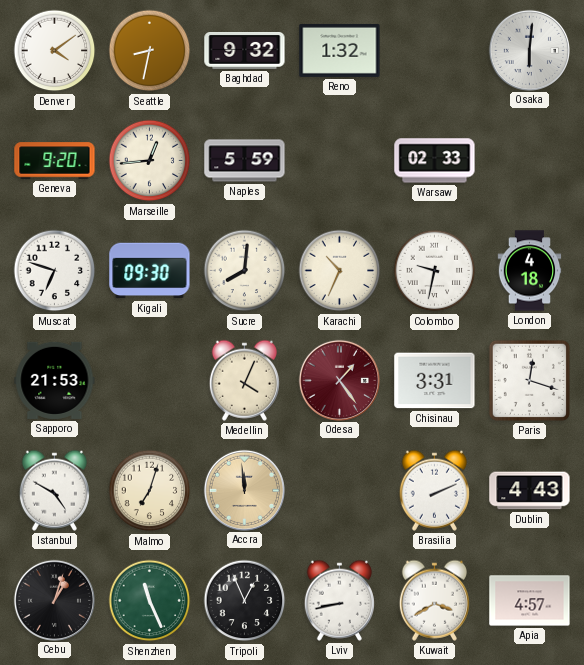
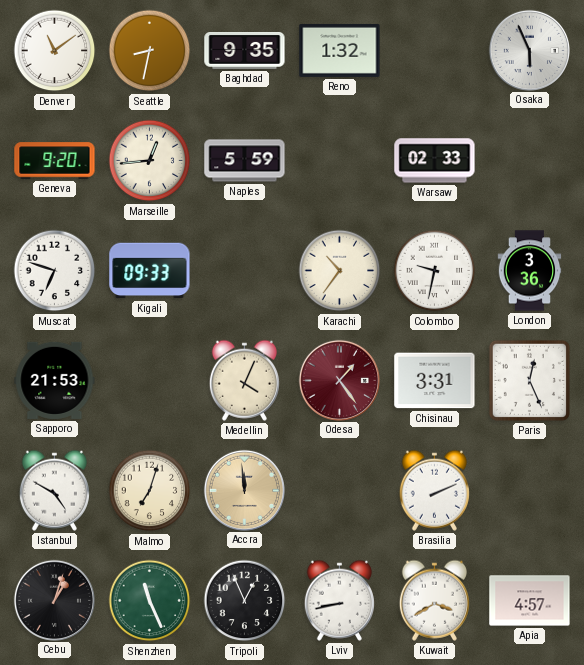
Denver: 4:09 -> 11:09 (55, 51)
Baghdad: 9:32 -> 9:35 (245, 51)
Osaka: 6:01 -> 5:56 (529, 50)
Kigali: 09:30 -> 09:33 (150, 271)
Sucre: 8:01 -> none (245, 271)
Karachi: 10:34 -> 10:36 (340, 271)
London: 4:18 -> 3:36 (530, 271)
Paris: 12:18 -> 12:26 (529, 380)
Dublin: 4:43 -> none (530, 491)
